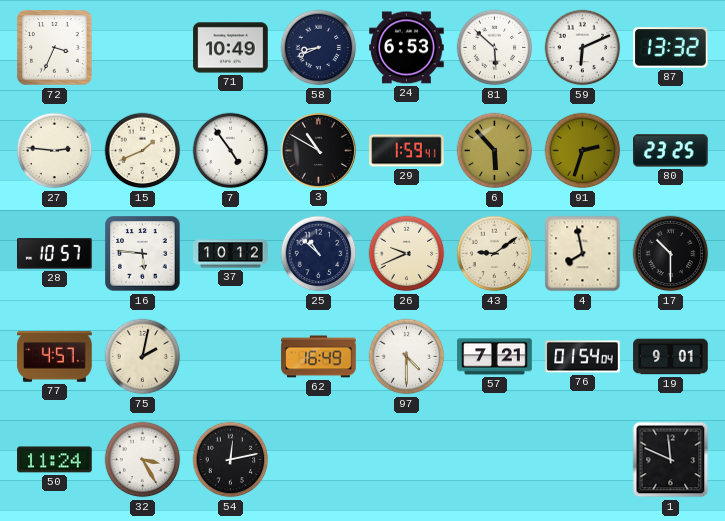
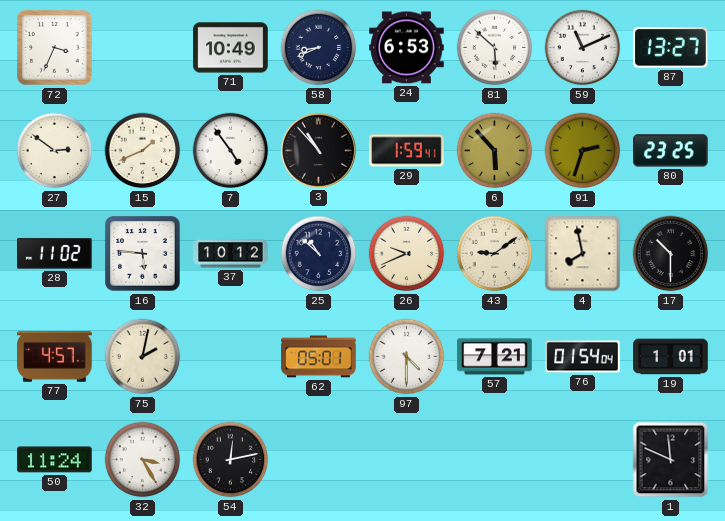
59: 6:11 -> 11:11 (583, 48)
87: 13:32 -> 13:27 (671, 48)
27: 2:46 -> 2:51 (55, 151)
3: 10:50 -> 10:53 (318, 150)
28: 10:57 -> 11:02 (55, 254)
62: 16:49 -> 05:01 (319, 357)
19: 9:01 -> 1:01 (671, 357)
